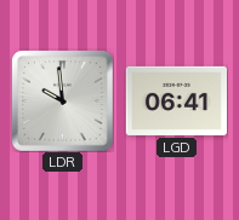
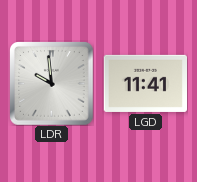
LGD: 06:41 -> 11:41 (145, 83)
